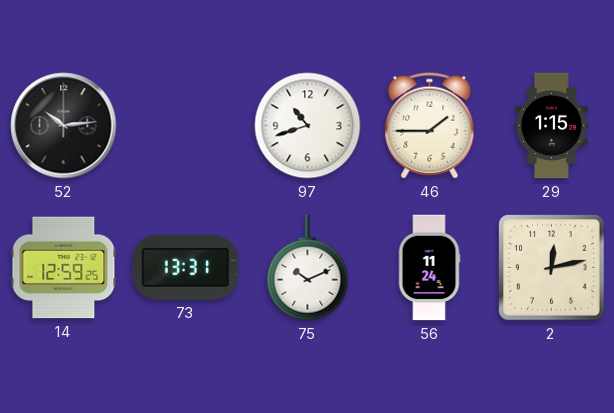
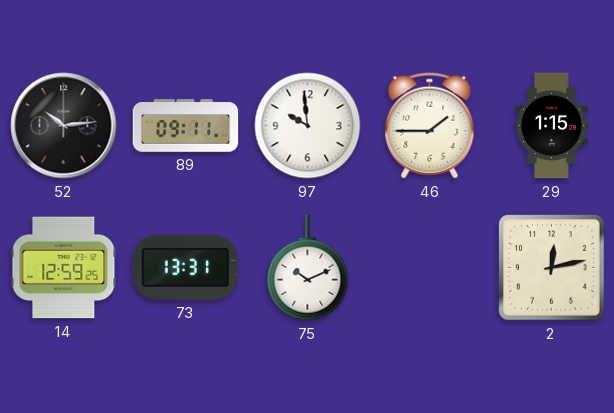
89: none -> 09:11 (186, 126)
97: 10:42 -> 9:59 (308, 126)
56: 11:24 -> none (429, 268)
